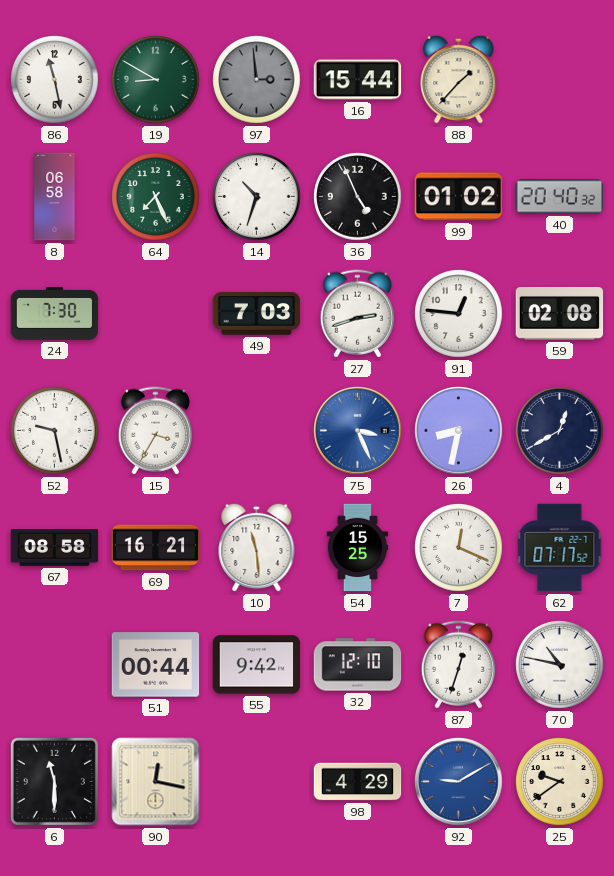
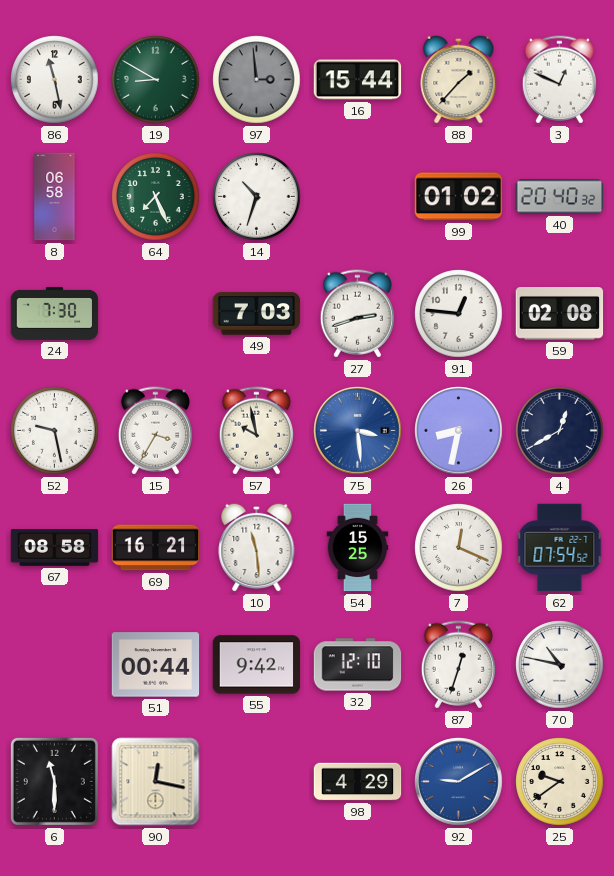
3: none -> 12:49 (559, 80)
36: 4:56 -> none (358, 197)
57: none -> 9:58 (256, 431)
75: 3:26 -> 3:29 (358, 431)
62: 07:17 -> 07:54 (560, 548)
